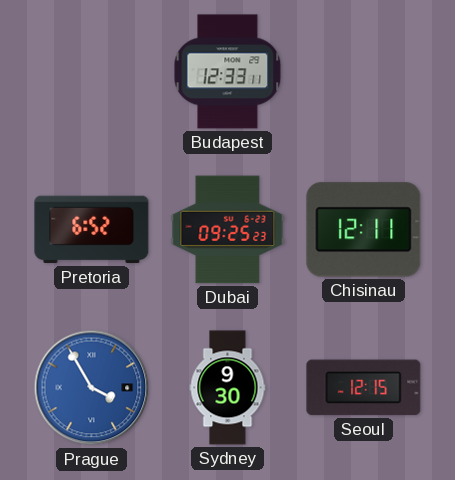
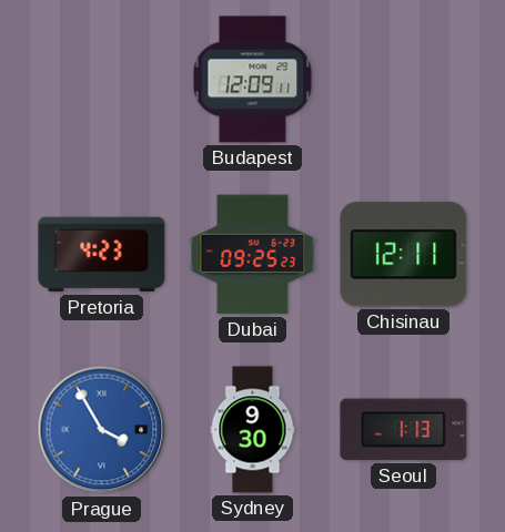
Budapest: 12:33 -> 12:09 (253, 80)
Pretoria: 6:52 -> 4:23 (102, 255)
Seoul: 12:15 -> 1:13 (404, 430)
